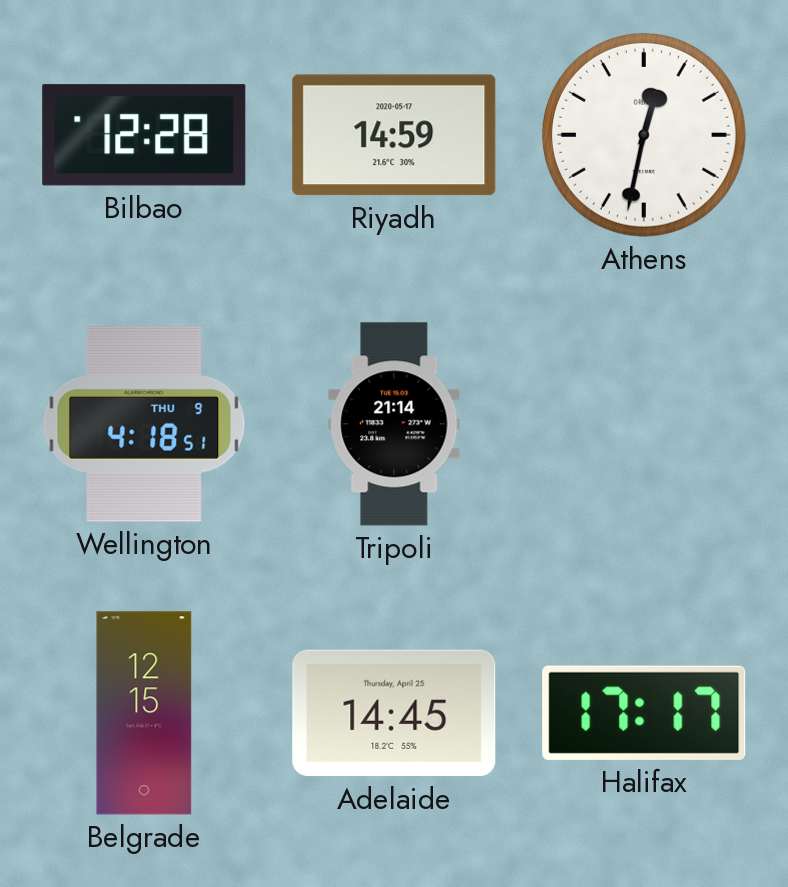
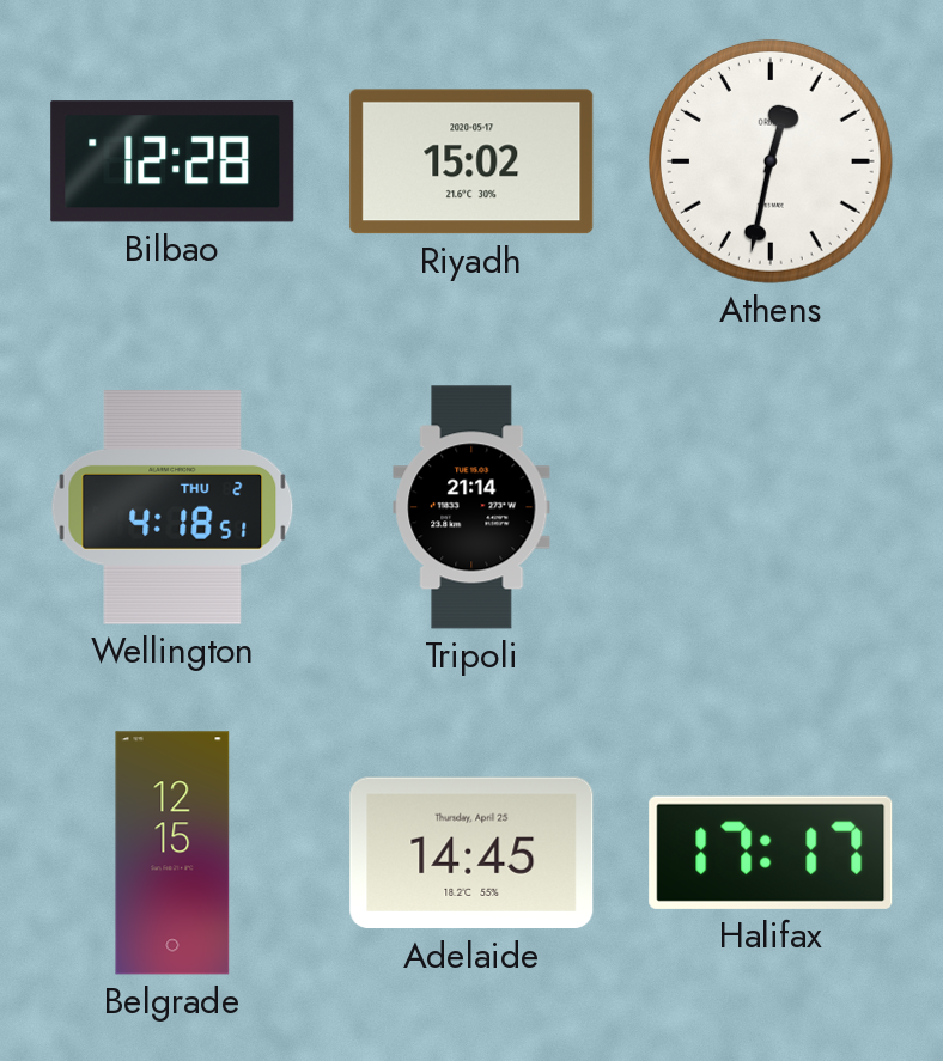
Riyadh: 14:59 -> 15:02 (471, 161)
Wellington date: THU 9 -> THU 2 (172, 507)
